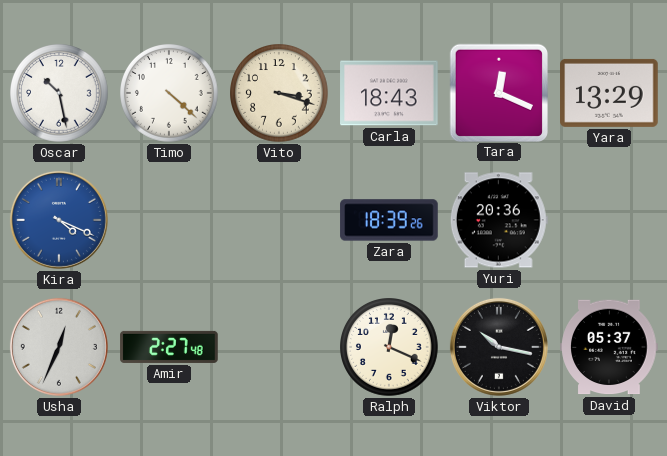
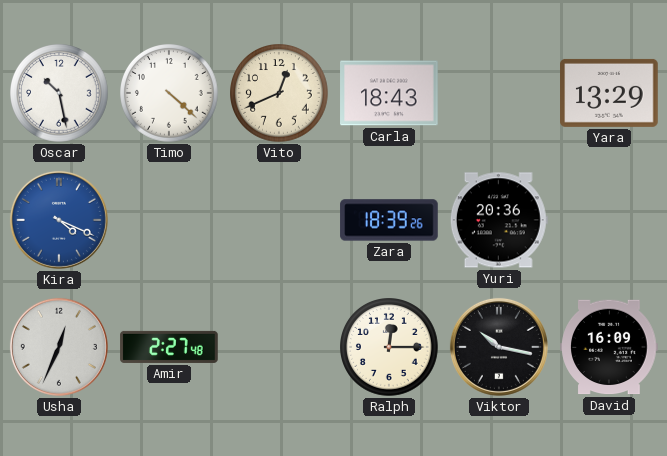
Vito: 3:18 -> 12:41 (280, 94)
Tara: 12:19 -> none (498, 92)
Ralph: 12:19 -> 12:15 (390, 348)
David: 05:37 -> 16:09 (609, 347)
